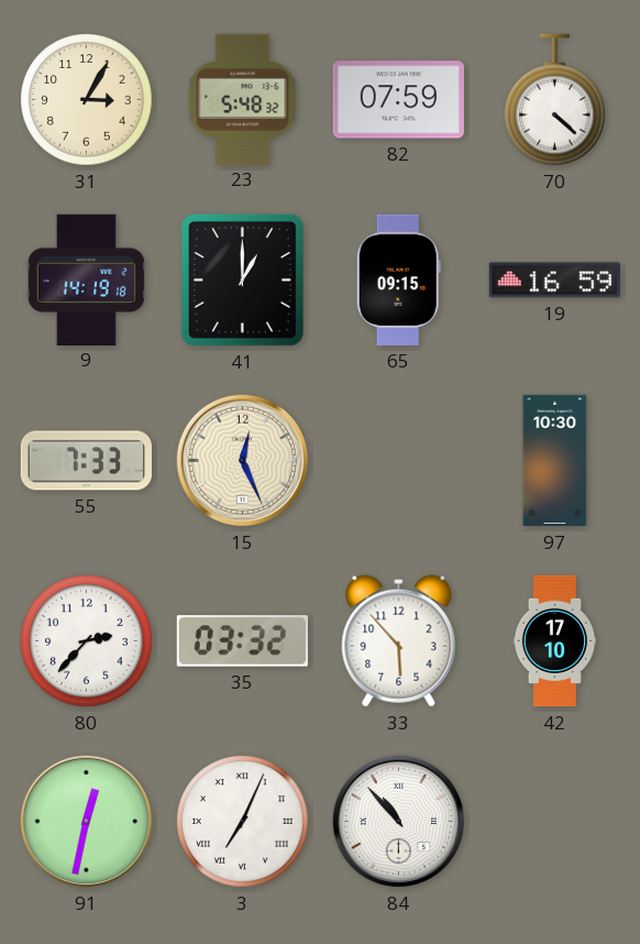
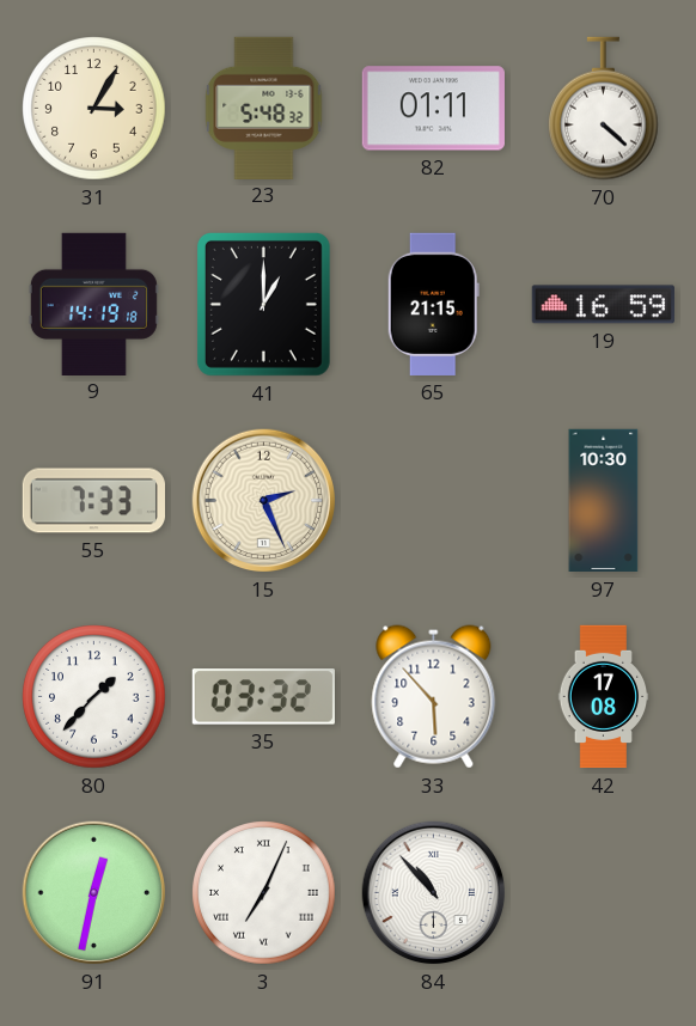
82: 07:59 -> 01:11 (433, 109)
65: 09:15 -> 21:15 (433, 304)
15: 12:26 -> 2:26 (264, 501)
80: 2:37 -> 1:37 (94, 697)
42: 17:10 -> 17:08 (604, 697)
